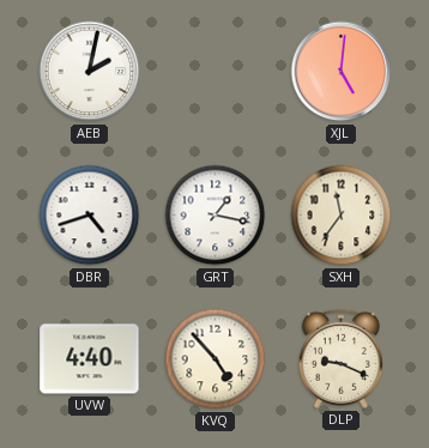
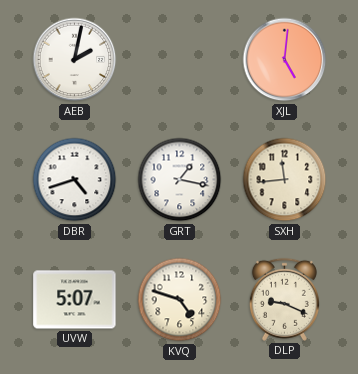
SXH: 11:36 -> 11:44 (285, 180)
UVW: 4:40 -> 5:07 (75, 300)
KVQ: 4:53 -> 4:48 (180, 300)
